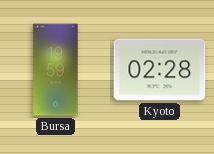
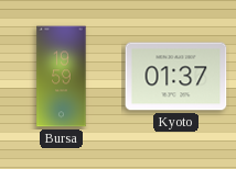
Kyoto: 02:28 -> 01:37 (176, 77)
